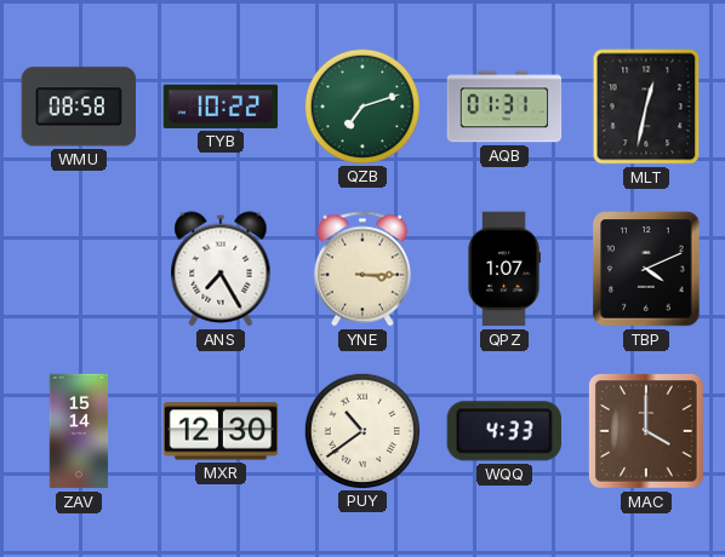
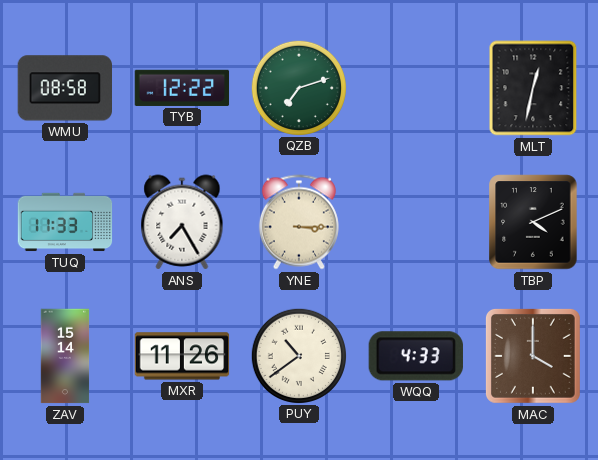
TYB: 10:22 -> 12:22 (182, 88)
AQB: 01:31 -> none (504, 107)
TUQ: none -> 11:33 (65, 222)
QPZ: 1:07 -> none (504, 269)
MXR: 12:30 -> 11:26 (182, 356)
